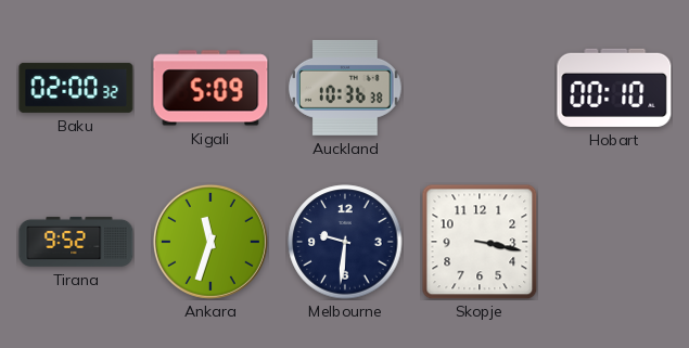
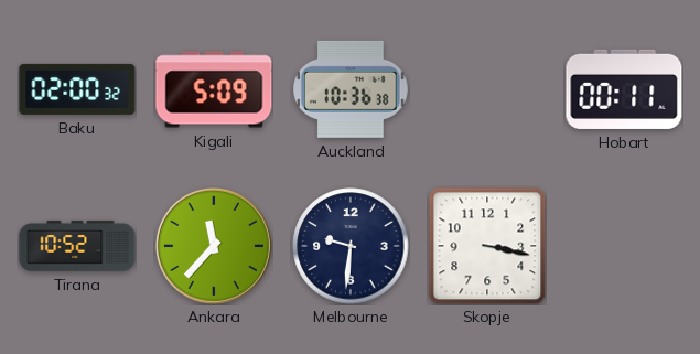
Hobart: 00:10 -> 00:11 (624, 89)
Tirana: 9:52 -> 10:52 (77, 246)
Ankara: 11:33 -> 11:37 (214, 246)
